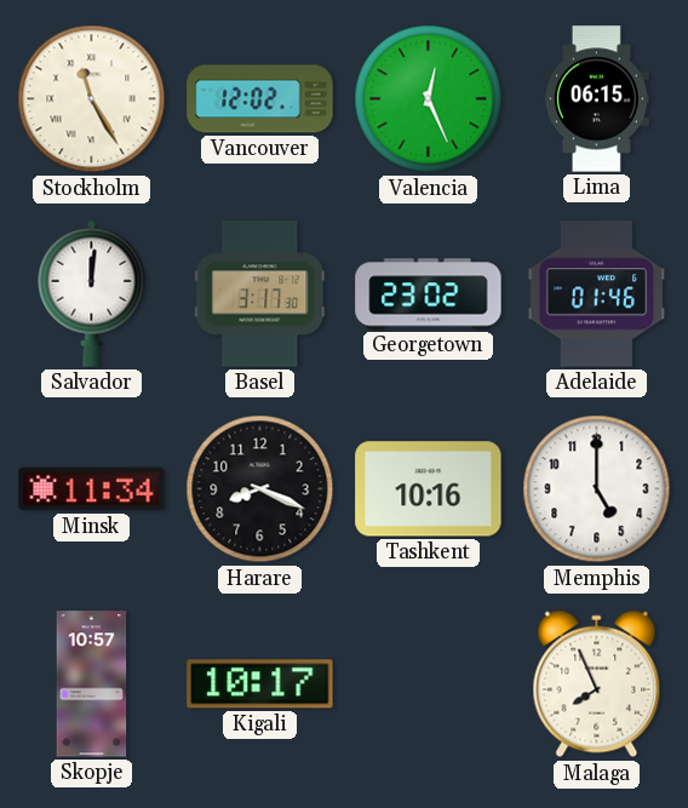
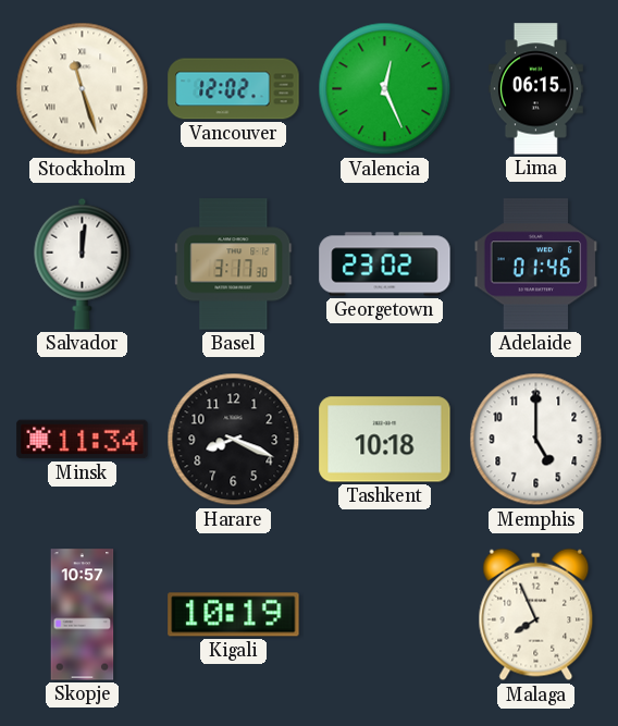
Stockholm: 11:25 -> 11:27 (83, 89)
Tashkent: 10:16 -> 10:18 (385, 440)
Kigali: 10:17 -> 10:19 (234, 615)
